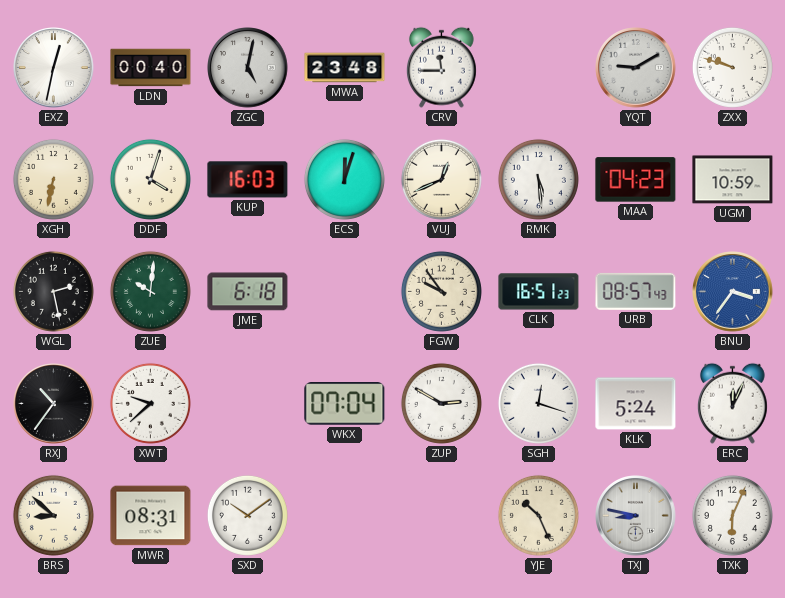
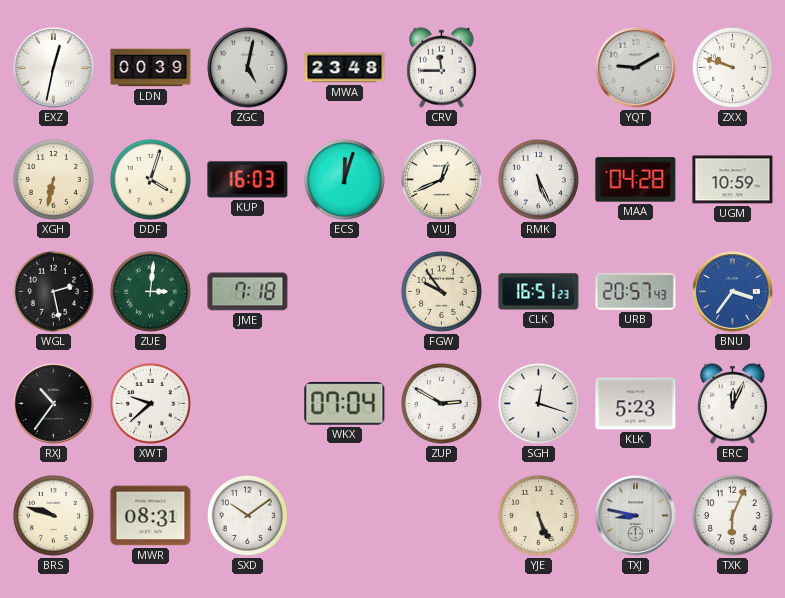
LDN: 00:40 -> 00:39 (151, 68)
RMK: 5:29 -> 5:26 (538, 179)
MAA: 04:23 -> 04:28 (636, 180)
ZUE: 10:01 -> 3:01 (150, 291)
JME: 6:18 -> 7:18 (248, 292)
URB: 08:57 -> 20:57 (636, 291)
KLK: 5:24 -> 5:23 (636, 404)
BRS: 8:52 -> 9:48 (53, 515)
YJE: 10:26 -> 5:26 (538, 515)
